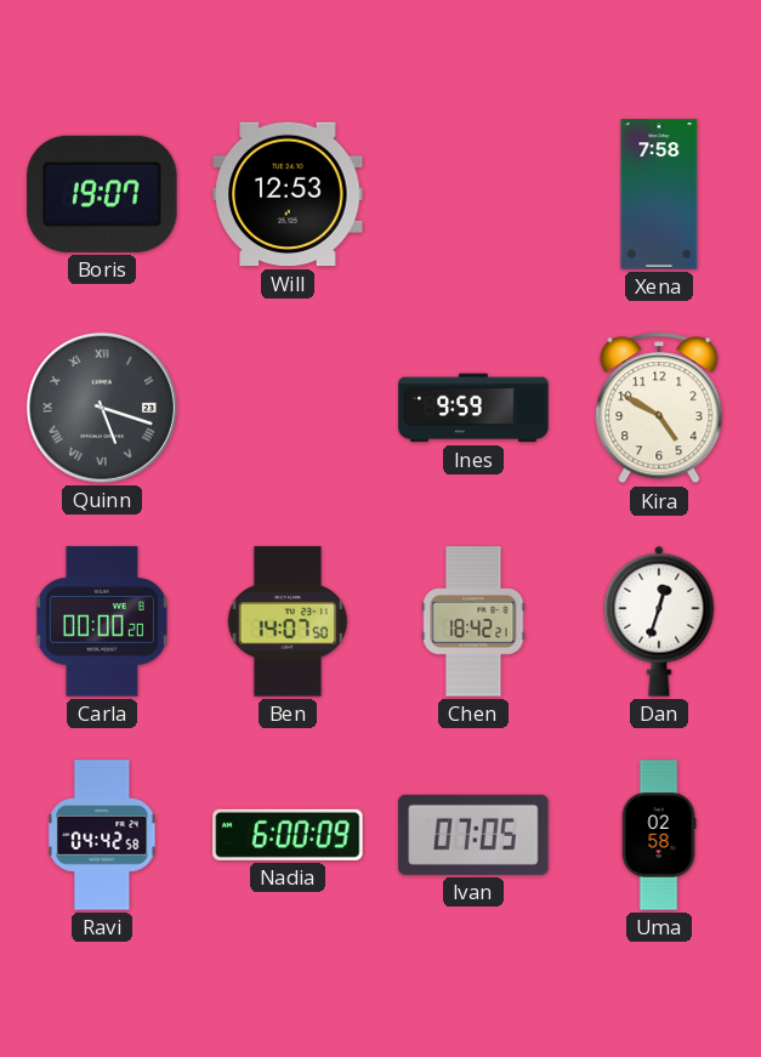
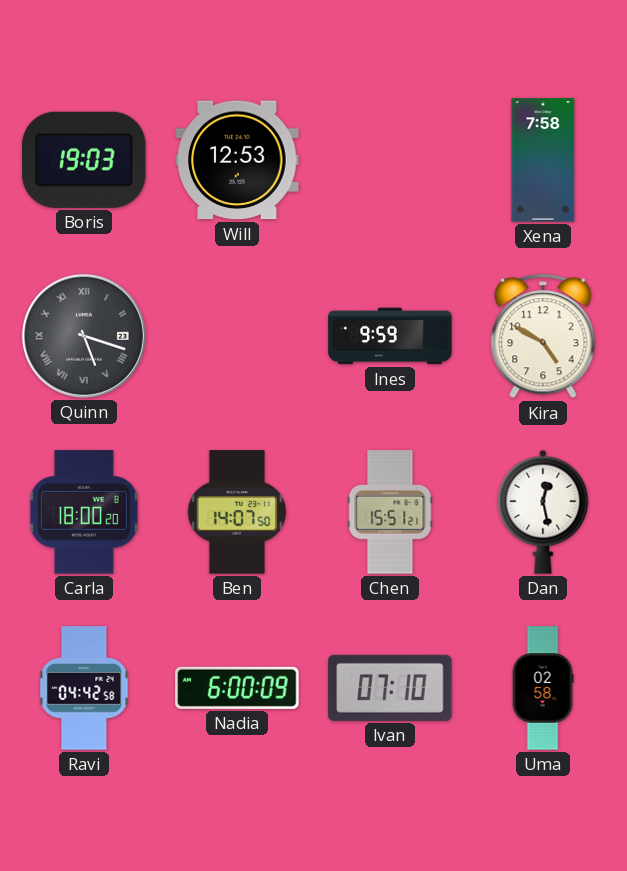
Boris: 19:07 -> 19:03 (84, 160)
Carla: 00:00 -> 18:00 (84, 512)
Chen: 18:42 -> 15:51 (390, 512)
Dan: 12:33 -> 12:28 (543, 512)
Ivan: 07:05 -> 07:10 (390, 688)
